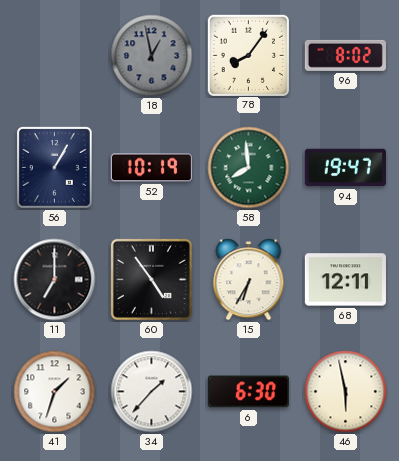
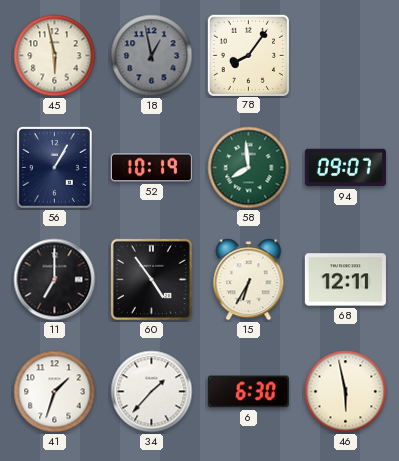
45: none -> 5:58 (55, 56)
96: 8:02 -> none (345, 55)
94: 19:47 -> 09:07 (345, 168)
